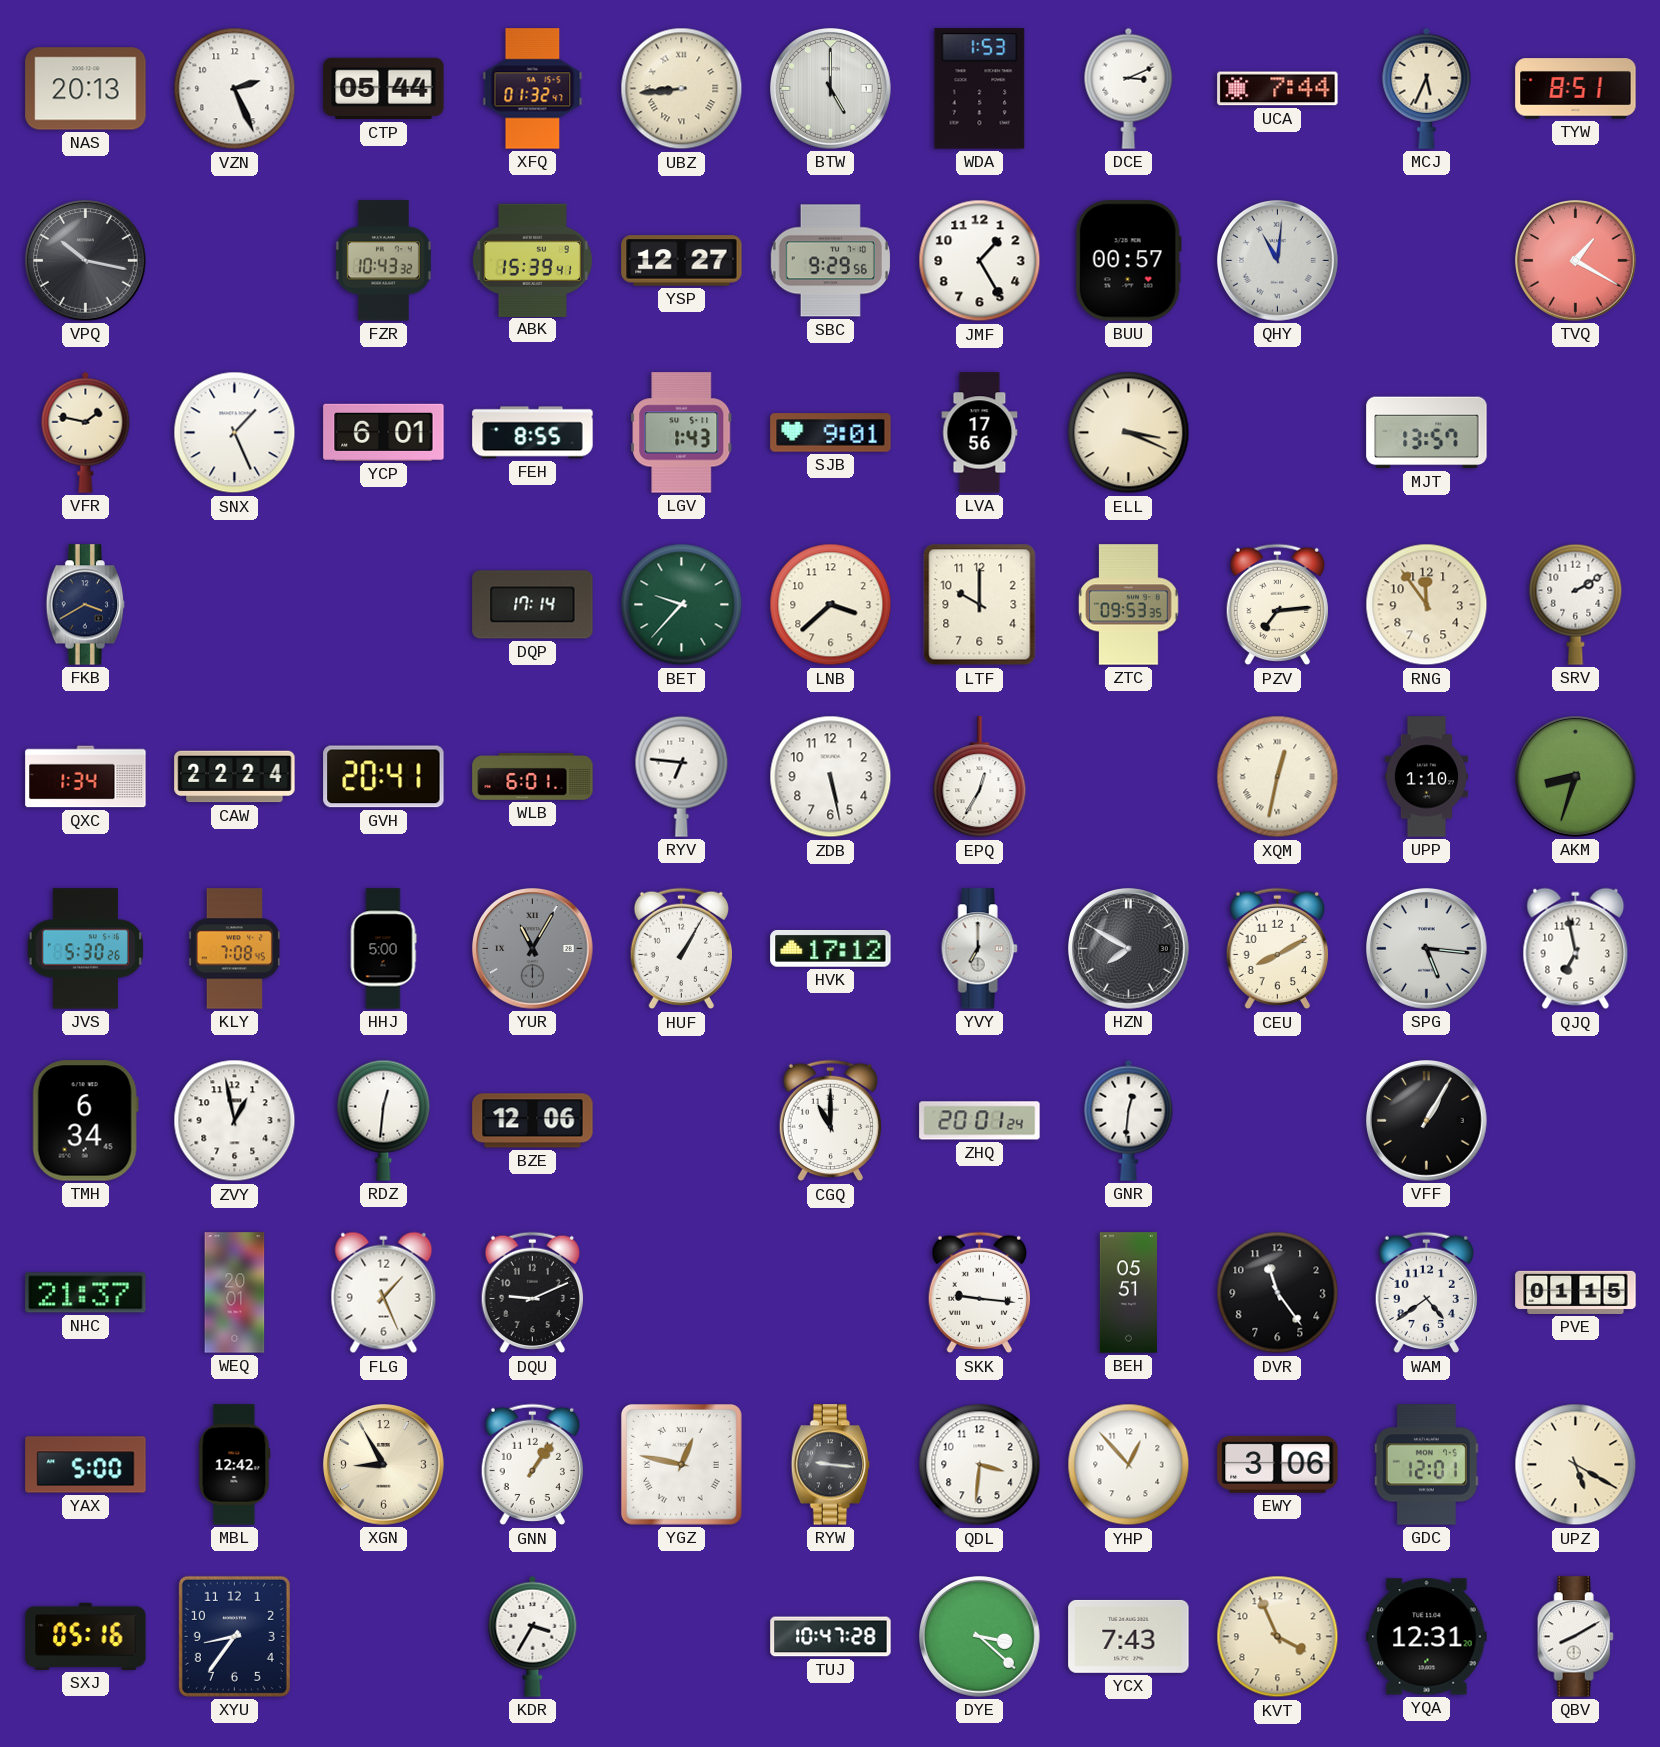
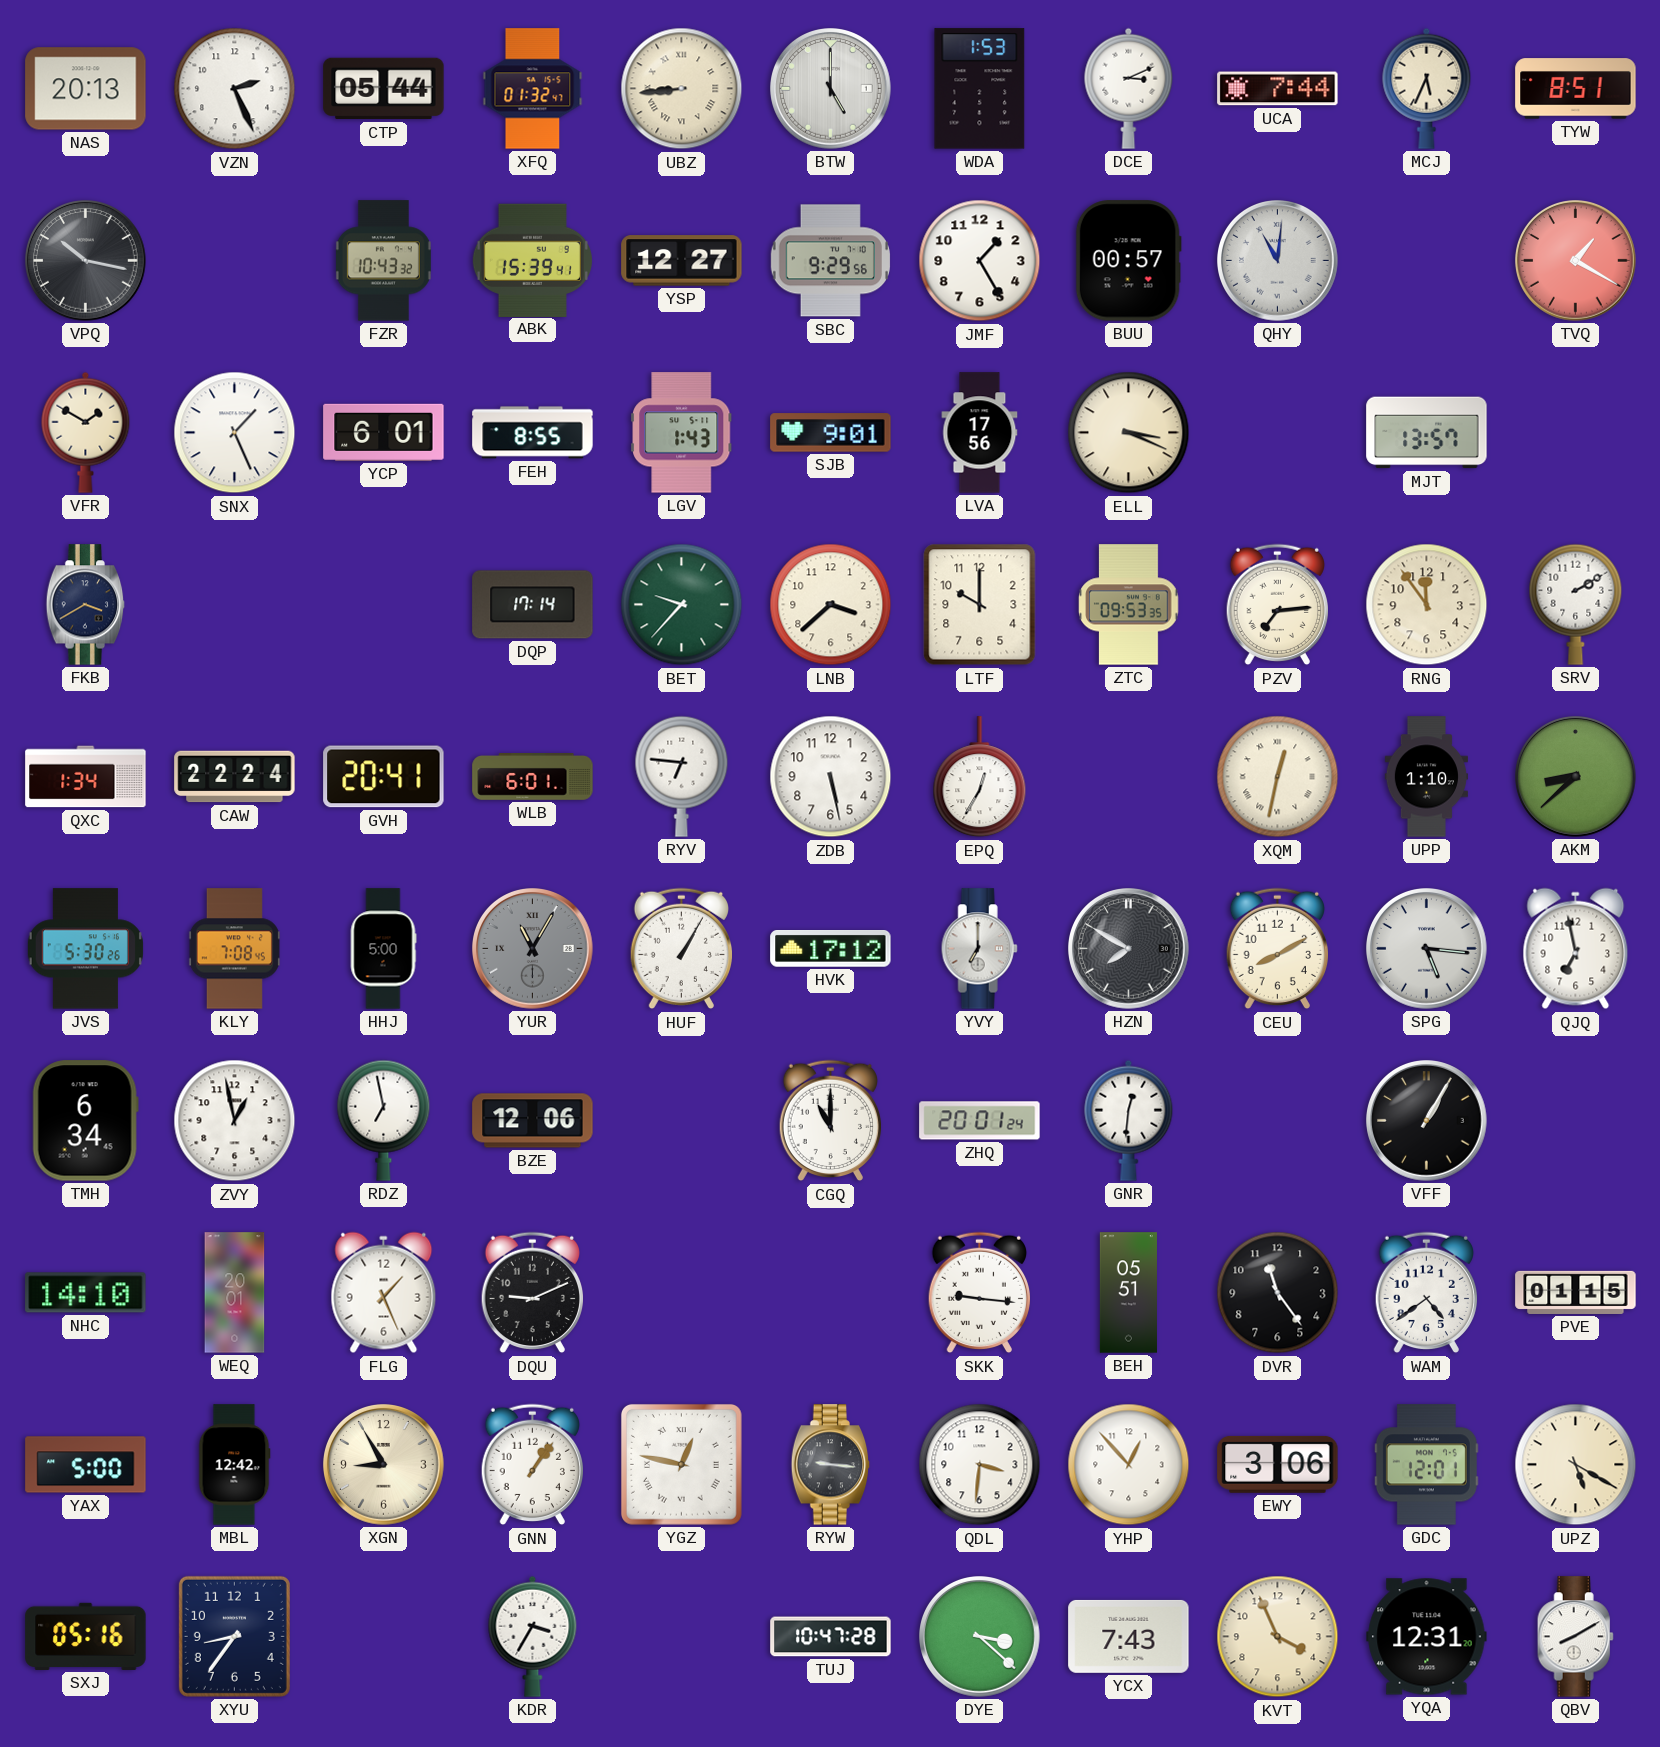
VFR: 1:47 -> 1:50 (86, 432)
AKM: 8:33 -> 8:38 (1576, 777)
RDZ: 12:31 -> 6:58 (384, 1120)
NHC: 21:37 -> 14:10 (86, 1293)
